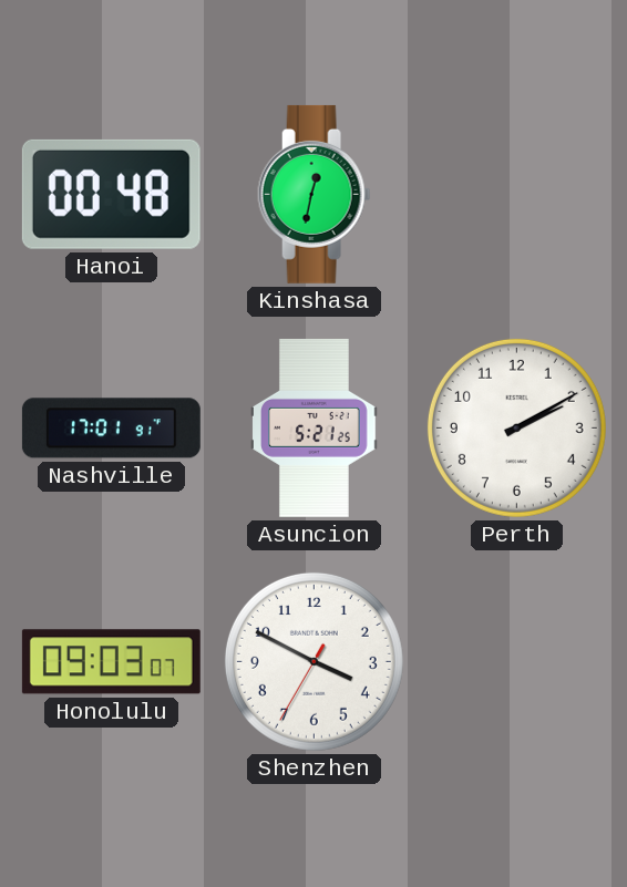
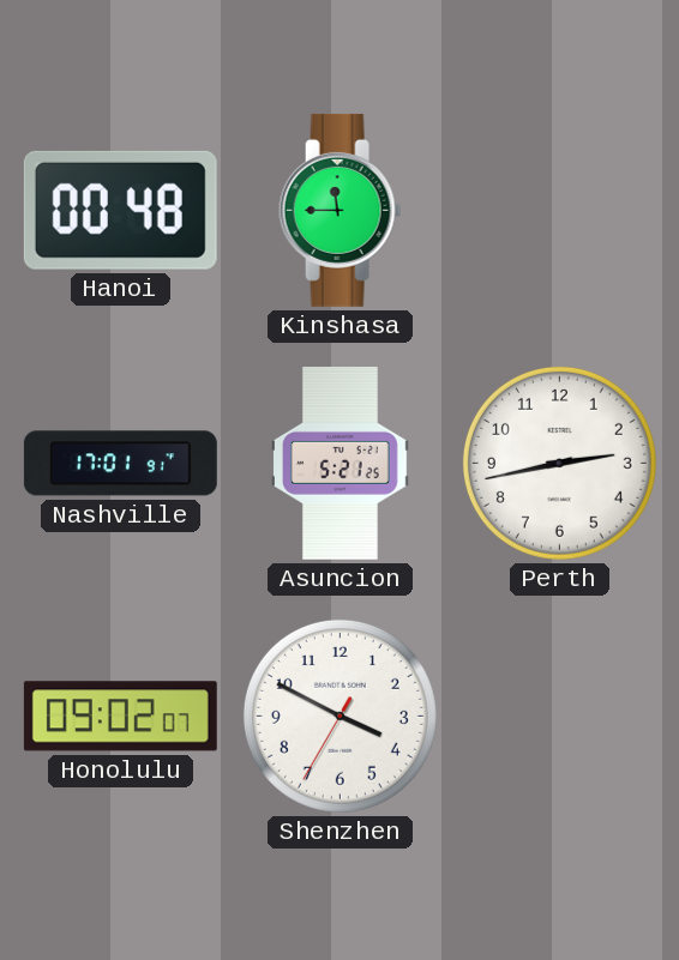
Kinshasa: 12:32 -> 11:45 (341, 210)
Perth: 2:10 -> 2:43 (559, 463)
Honolulu: 09:03 -> 09:02 (120, 717)
